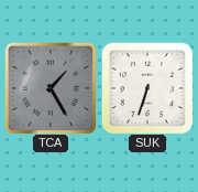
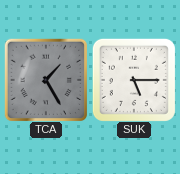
SUK: 6:33 -> 5:15 (134, 80)
